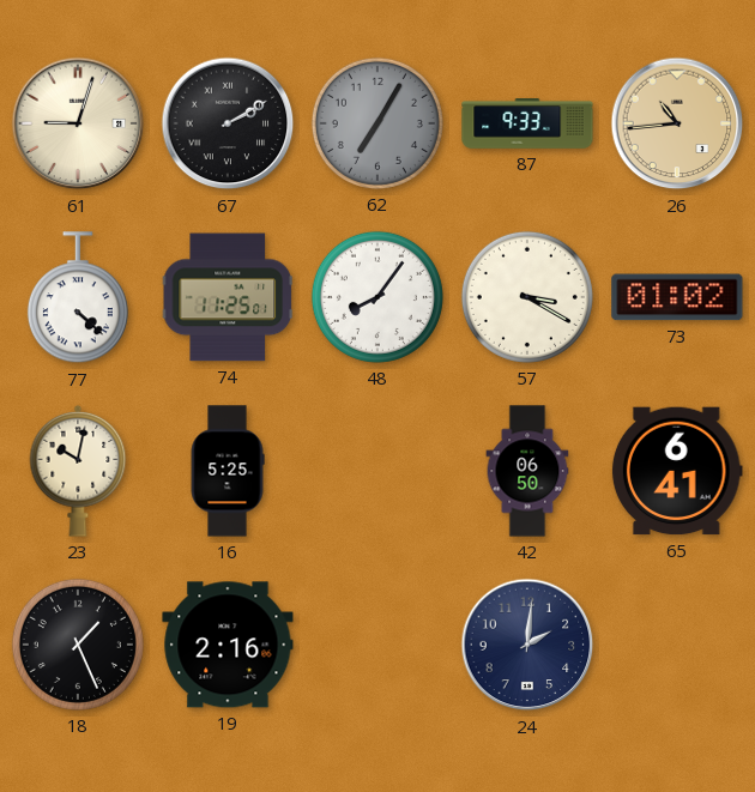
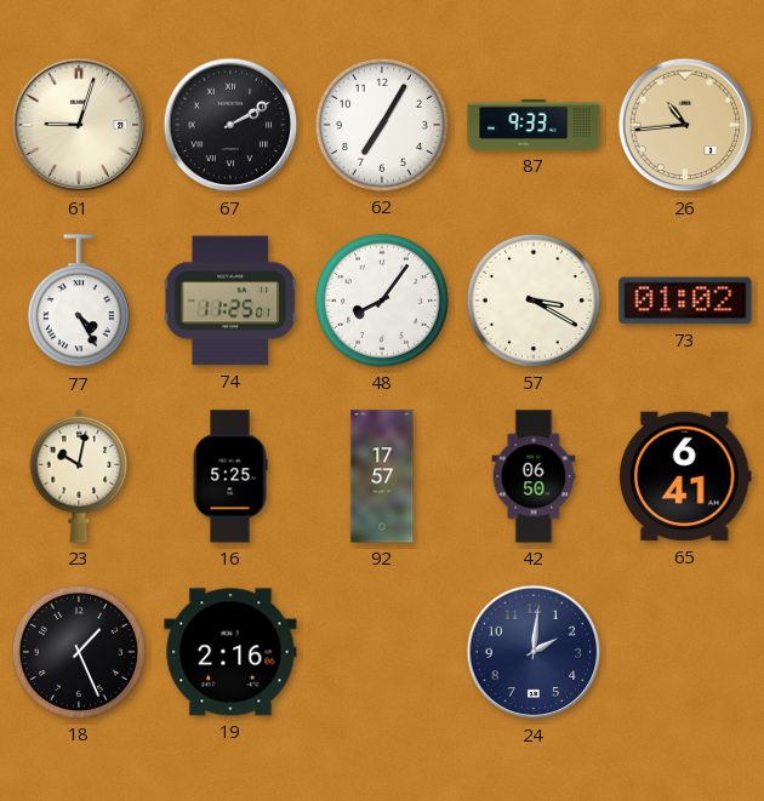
62 dial: grey -> white (382, 125)
77: 4:22 -> 4:25 (79, 302)
92: none -> 17:57 (382, 476)
